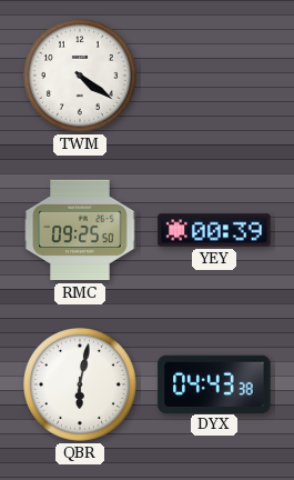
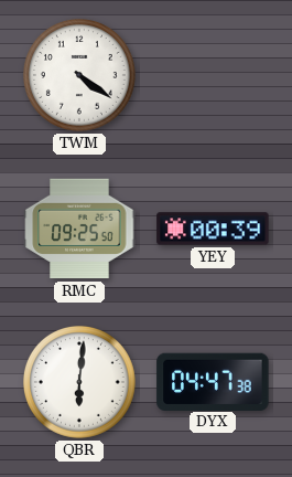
QBR: 6:02 -> 6:01 (79, 382)
DYX: 04:43 -> 04:47 (213, 381)
